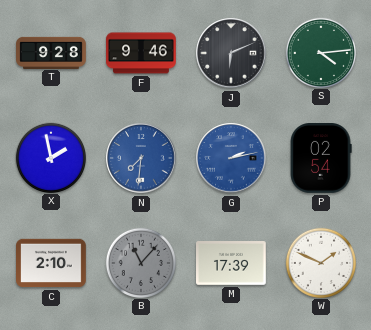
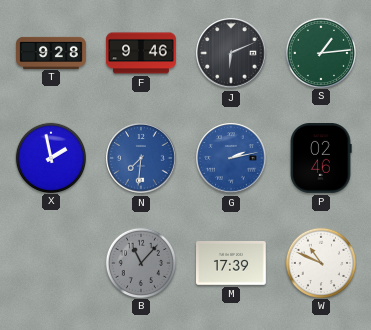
S: 4:14 -> 1:14 (320, 52)
P: 02:54 -> 02:46 (321, 159)
C: 2:10 -> none (51, 263)
W: 1:49 -> 10:49 (320, 262)
